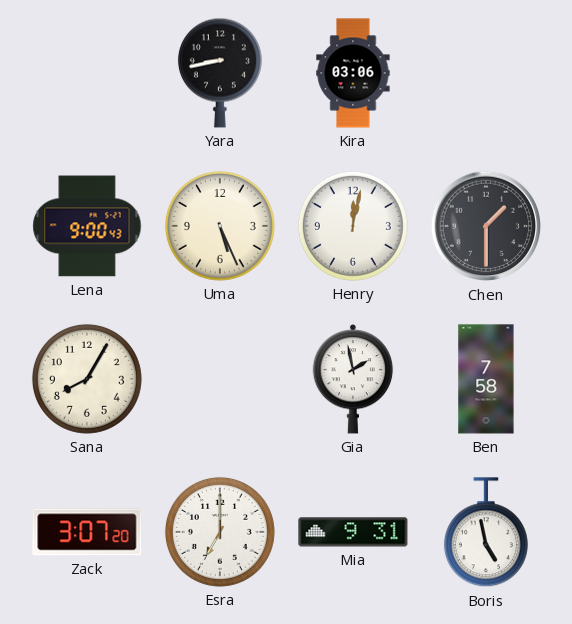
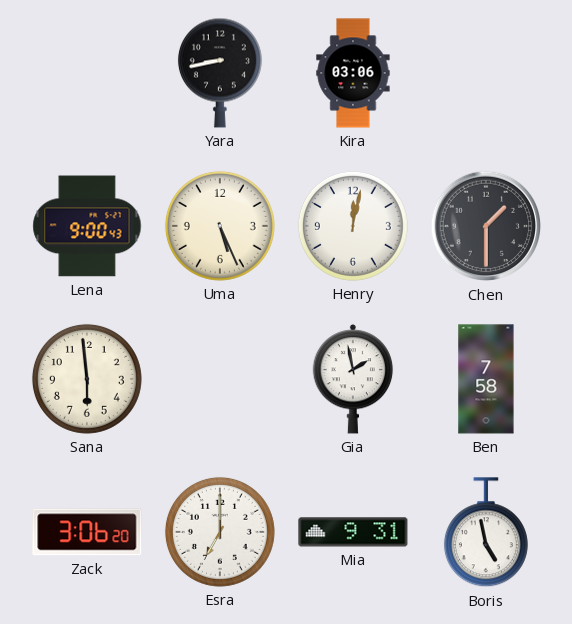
Sana: 8:05 -> 5:59 (87, 379)
Zack: 3:07 -> 3:06 (87, 532)
